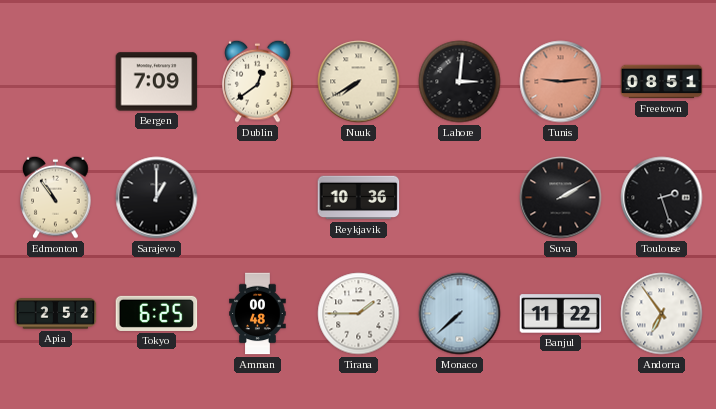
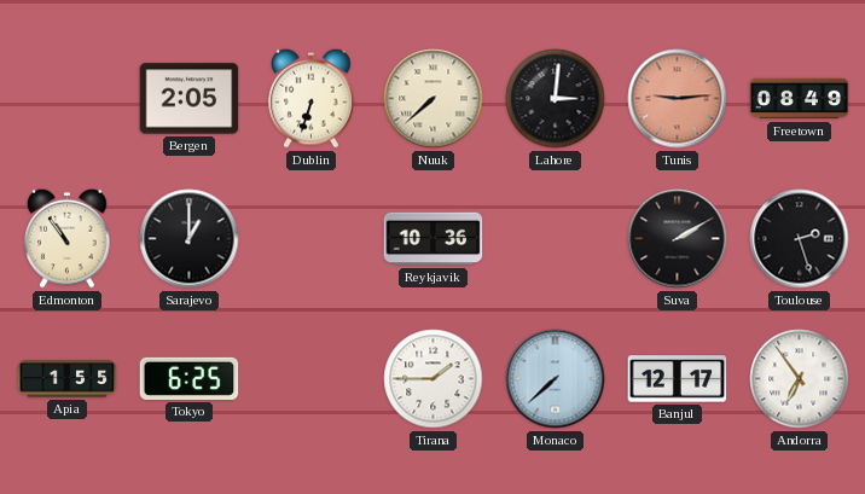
Bergen: 7:09 -> 2:05 (190, 99)
Dublin: 12:39 -> 6:33 (312, 98)
Nuuk: 7:40 -> 7:38 (434, 99)
Freetown: 08:51 -> 08:49 (800, 99)
Apia: 2:52 -> 1:55 (68, 379)
Amman: 00:48 -> none (258, 314)
Banjul: 11:22 -> 12:17 (678, 379)
